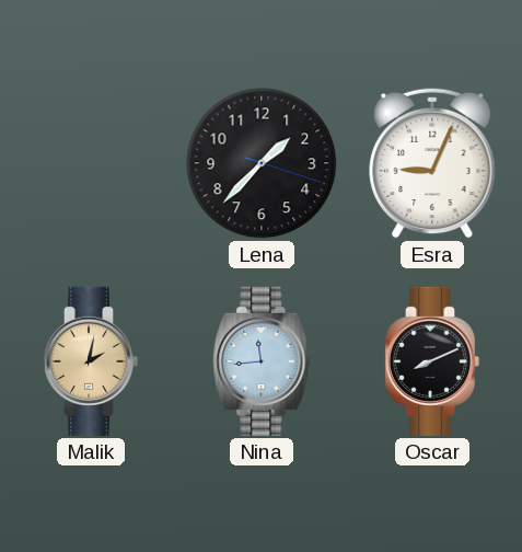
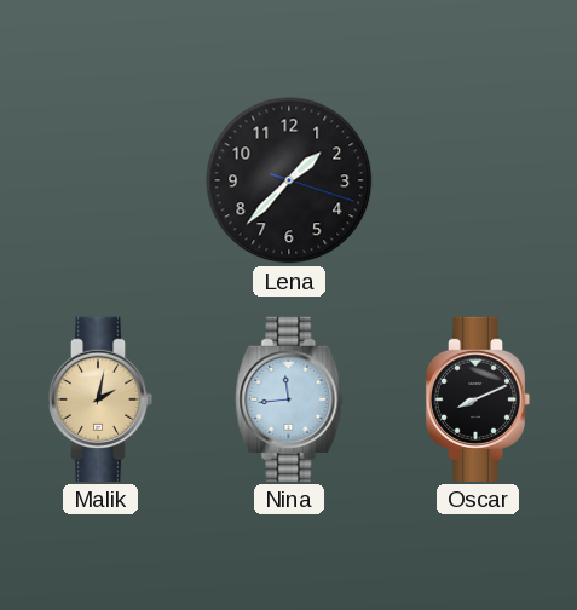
Esra: 9:04 -> none (432, 163)
